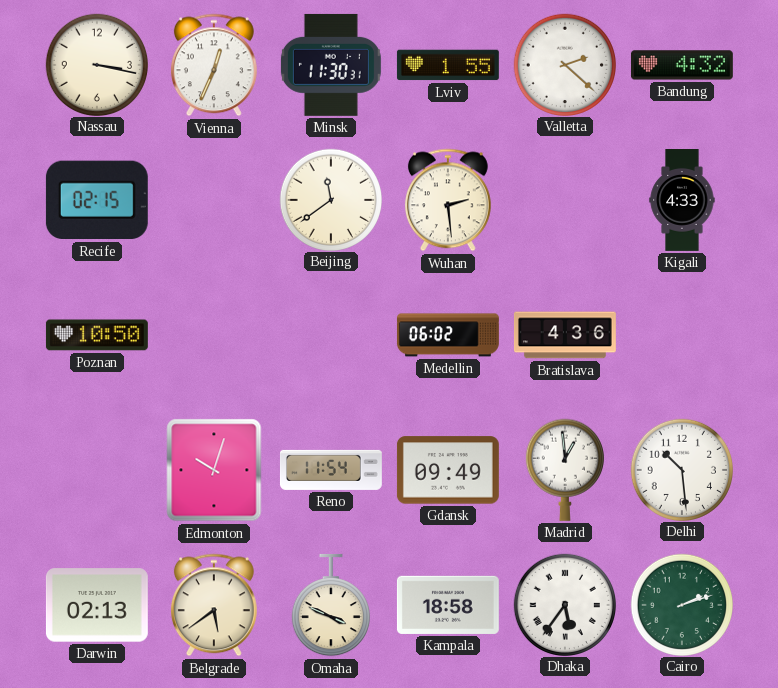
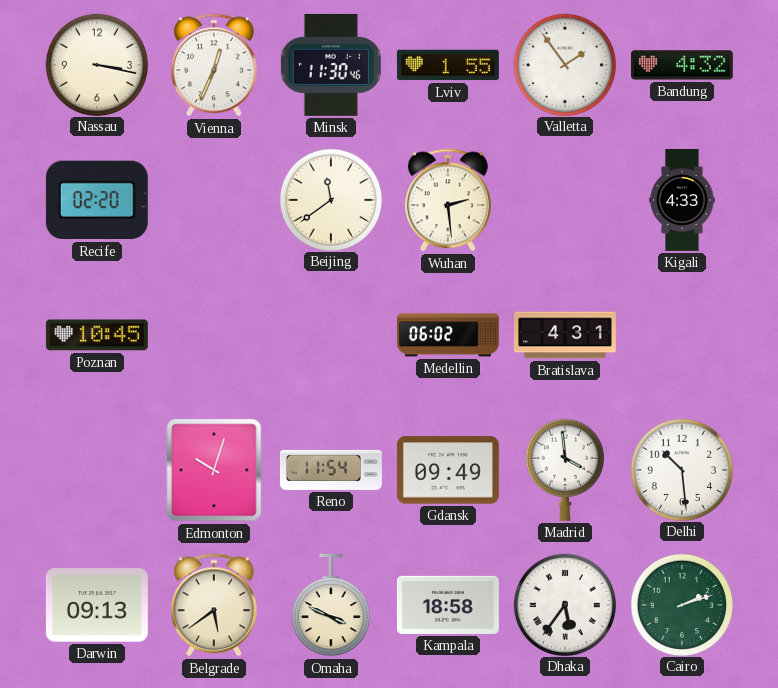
Minsk: 11:30:31 -> 11:30:46 (331, 65)
Valletta: 2:22 -> 1:54 (564, 64)
Recife: 02:15 -> 02:20 (97, 200)
Poznan: 10:50 -> 10:45 (97, 335)
Bratislava: 4:36 -> 4:31 (565, 335)
Madrid: 12:59 -> 3:59 (565, 470)
Darwin: 02:13 -> 09:13 (97, 605)
